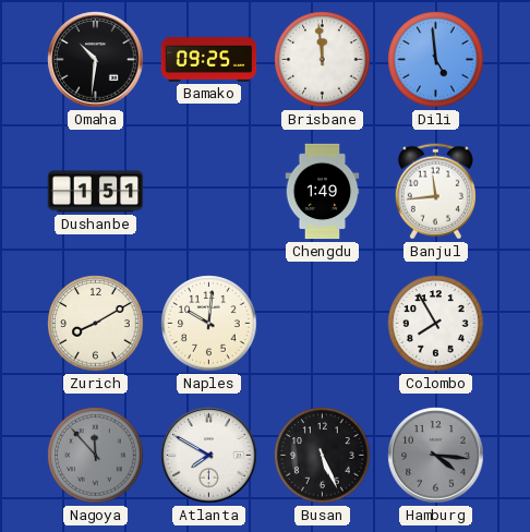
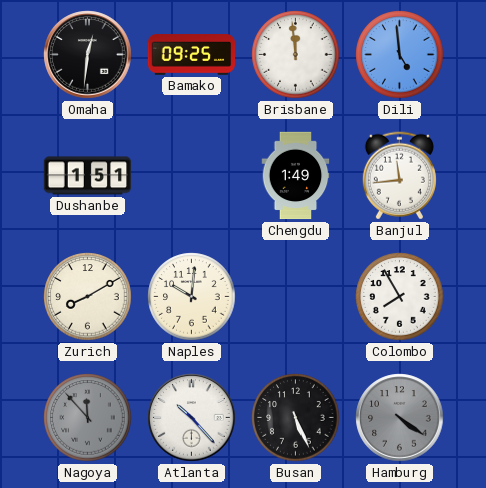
Omaha: 10:31 -> 12:31 (88, 55)
Atlanta: 7:50 -> 10:23 (192, 418)
Hamburg: 4:16 -> 4:21 (400, 418)
